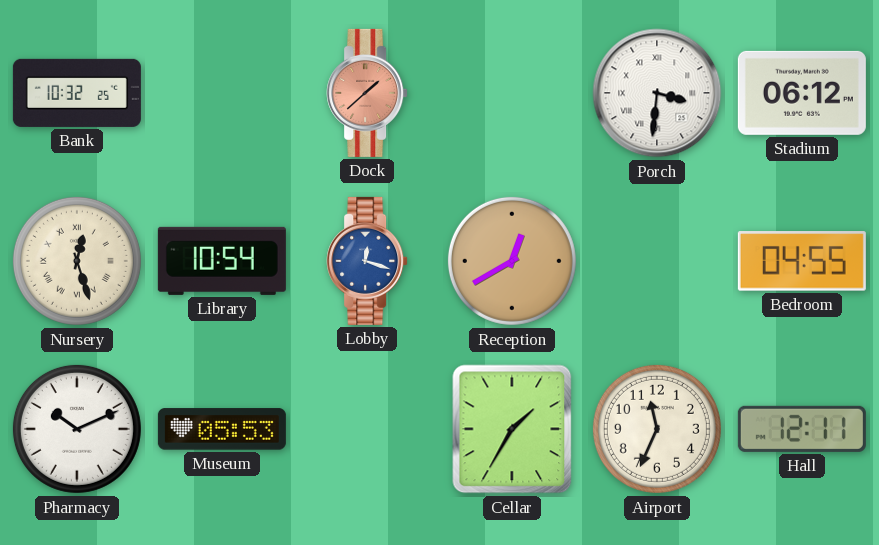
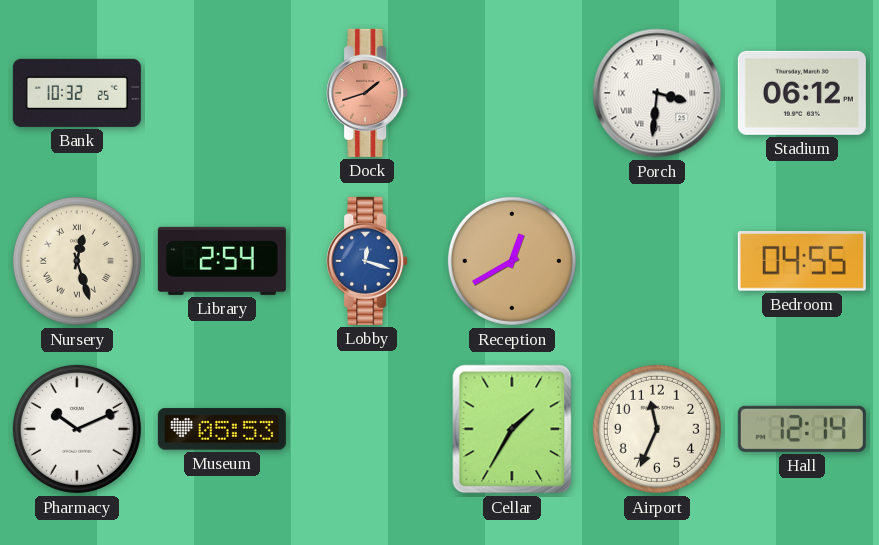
Dock: 1:38 -> 1:42 (367, 93)
Library: 10:54 -> 2:54 (222, 261)
Hall: 12:11 -> 12:14 (802, 429)
